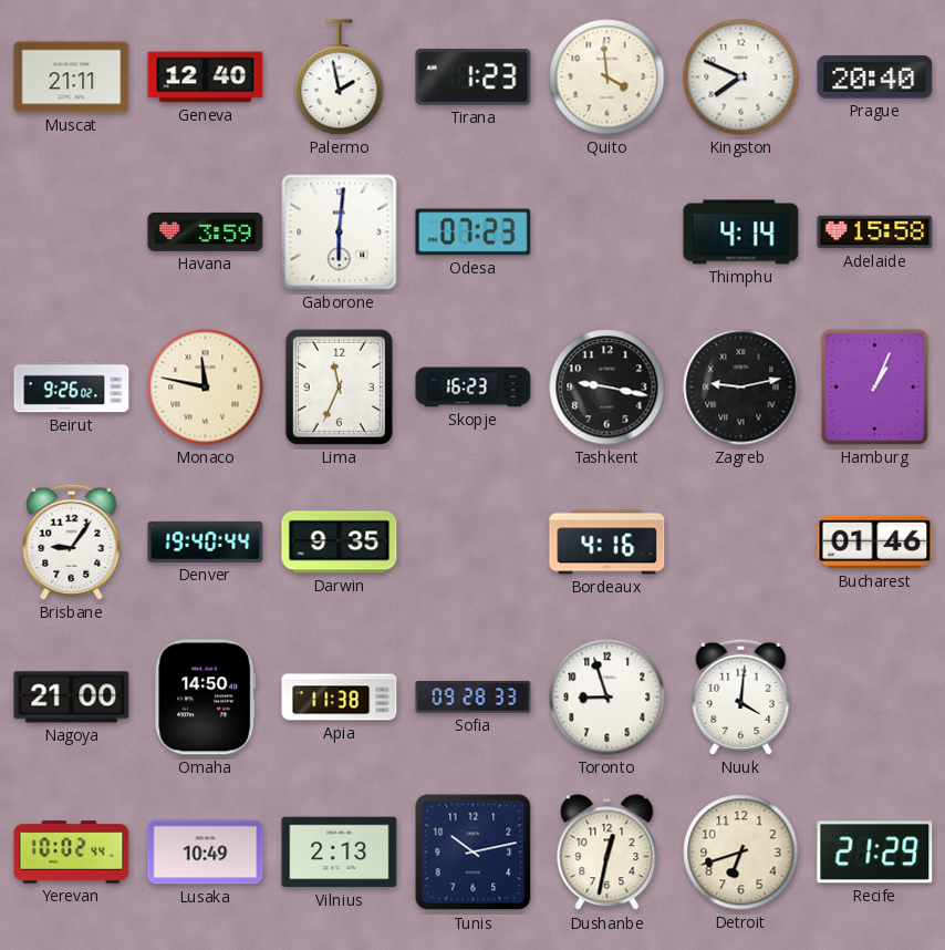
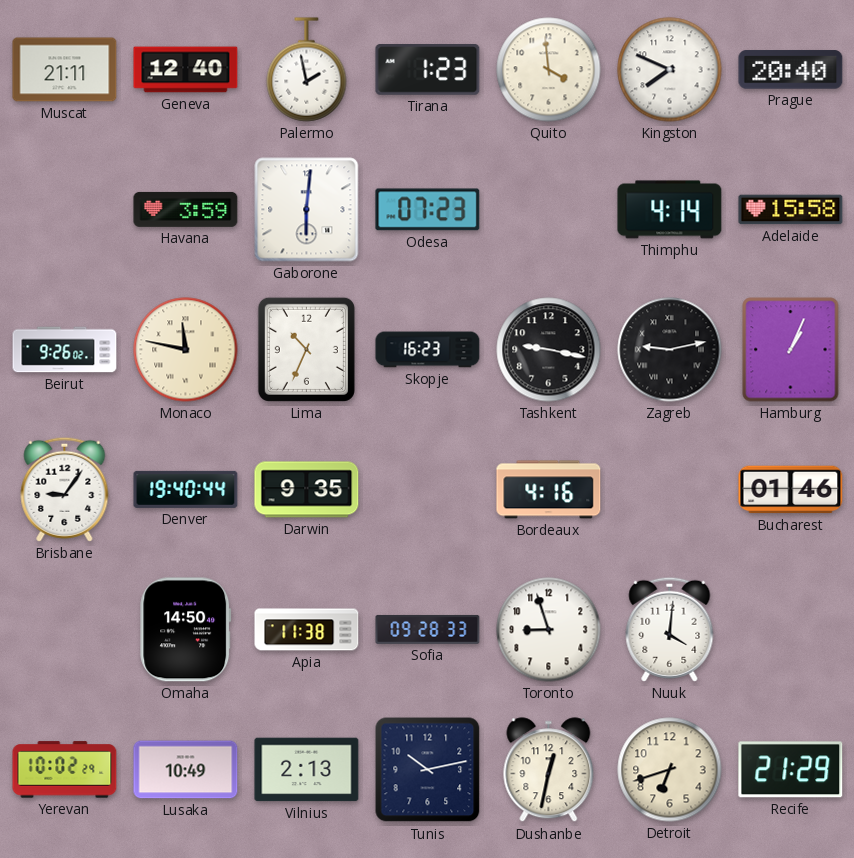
Lima: 11:34 -> 10:34 (306, 349)
Nagoya: 21:00 -> none (72, 698)
Yerevan: 10:02:44 -> 10:02:29 (65, 770)
